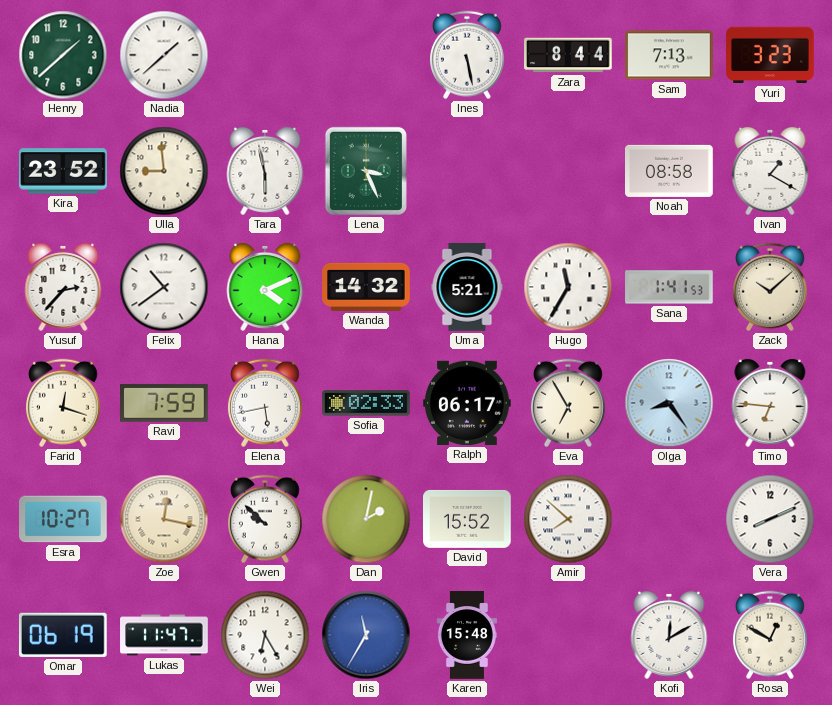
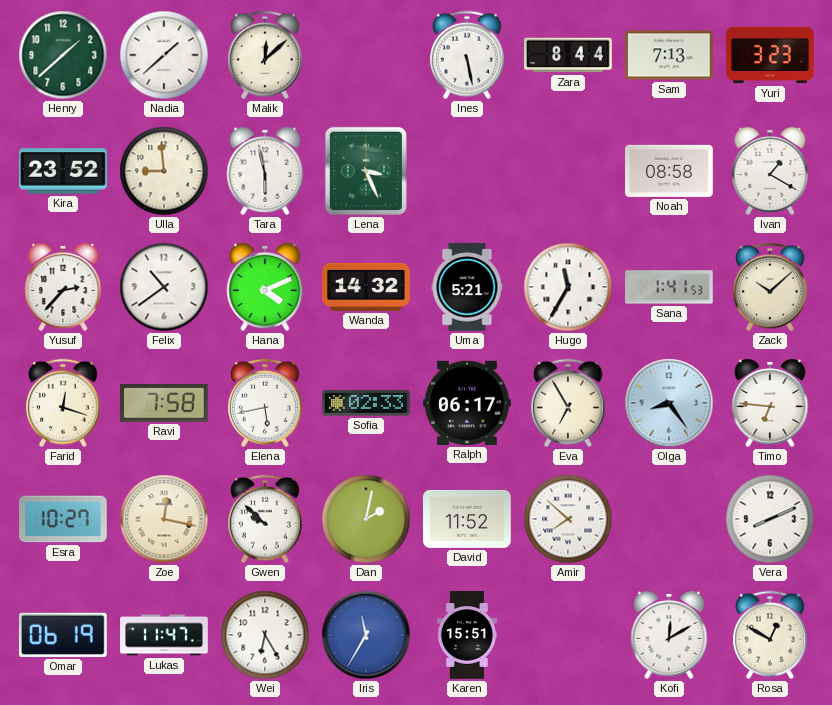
Malik: none -> 12:08 (265, 55)
Ravi: 7:59 -> 7:58 (165, 403)
David: 15:52 -> 11:52 (467, 519)
Karen: 15:48 -> 15:51 (467, 635)
